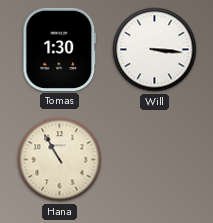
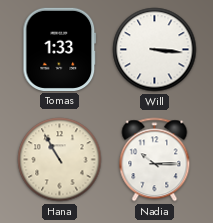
Tomas: 1:30 -> 1:33 (60, 49)
Nadia: none -> 10:15 (155, 160)
